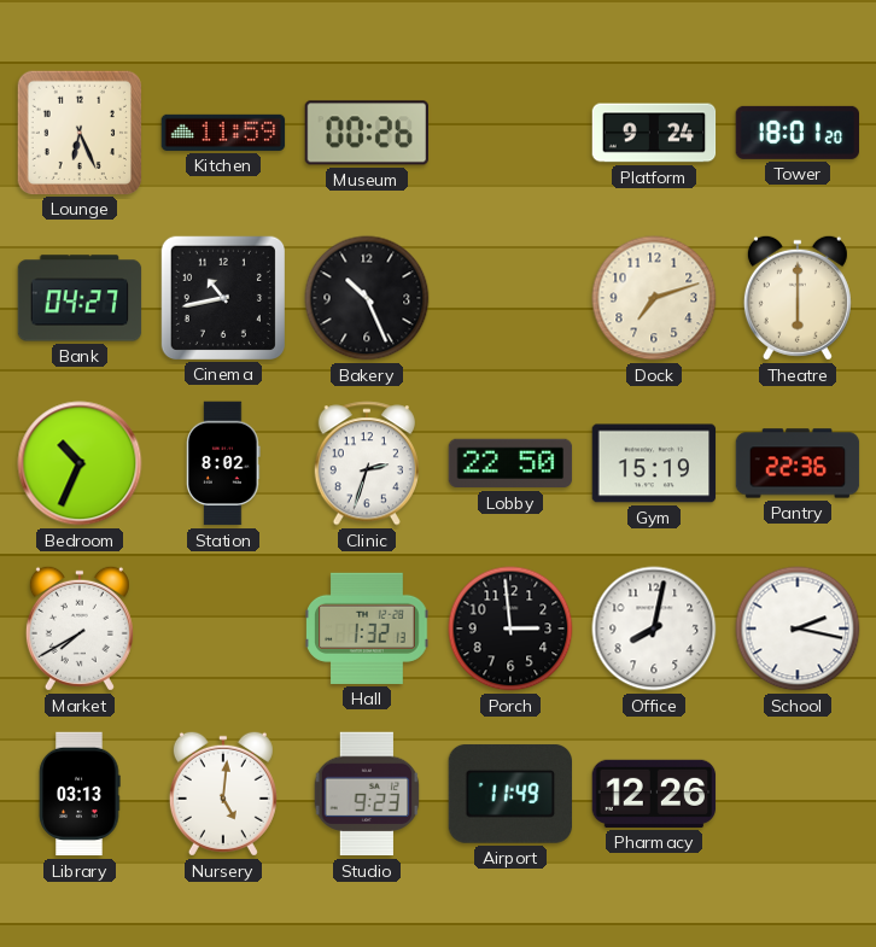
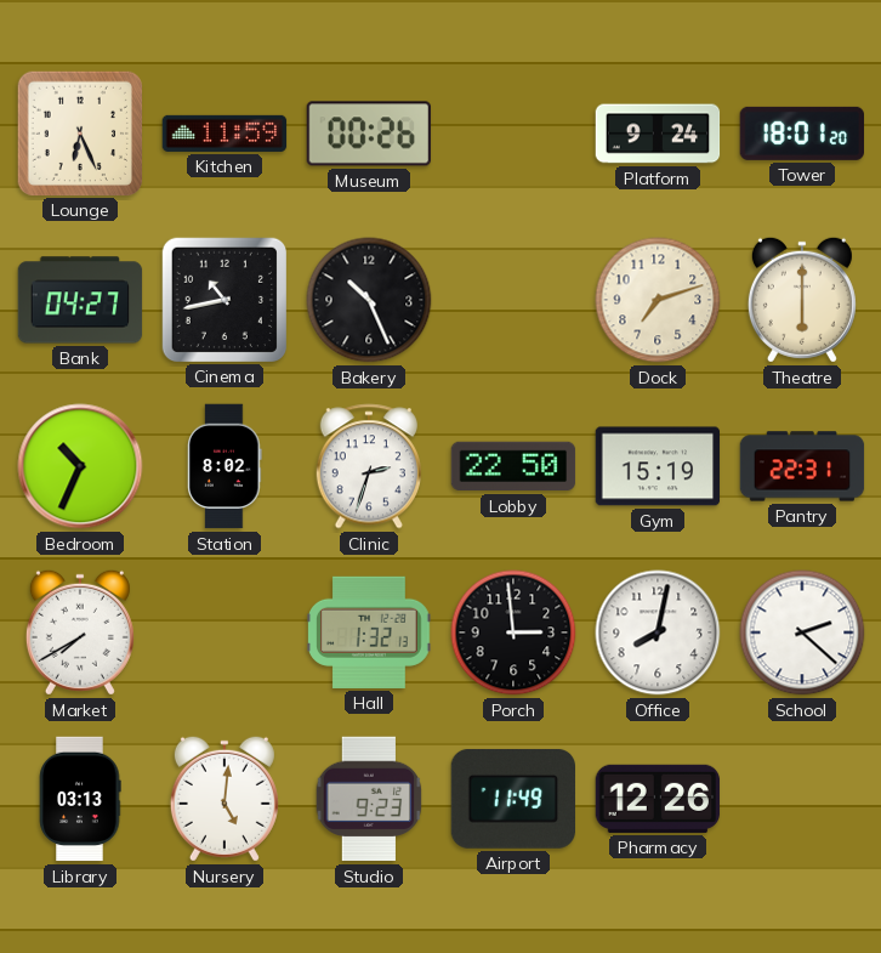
Pantry: 22:36 -> 22:31 (802, 466)
School: 2:17 -> 2:22 (802, 633)
